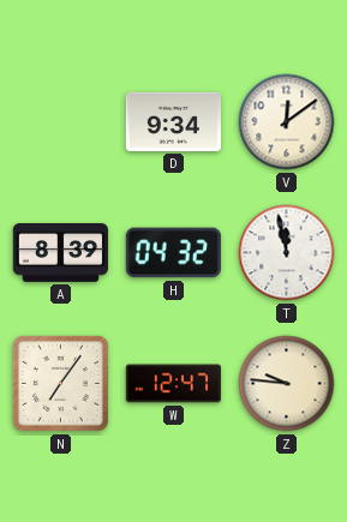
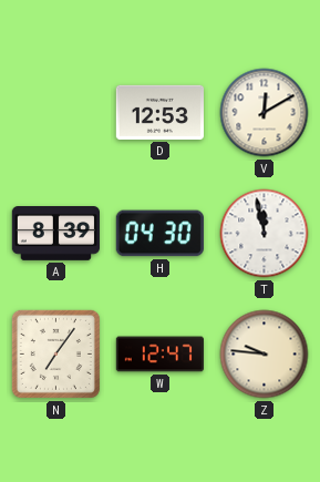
D: 9:34 -> 12:53 (159, 112)
V: 12:09 -> 12:10 (265, 113)
H: 04:32 -> 04:30 (159, 234)
